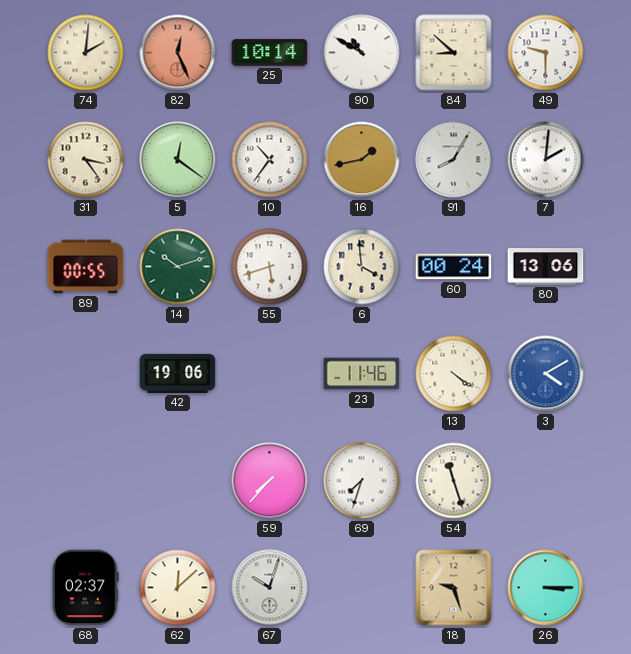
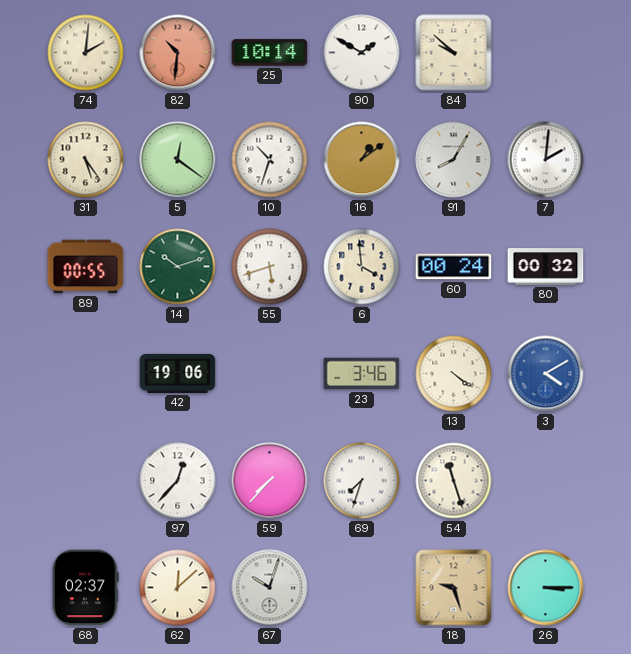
82: 12:26 -> 10:31 (178, 53)
90: 10:50 -> 1:50 (362, 53)
84: 8:52 -> 9:52 (454, 53)
49: 9:30 -> none (546, 53)
31: 3:24 -> 5:24 (86, 160)
10: 10:36 -> 10:33 (270, 160)
16: 1:43 -> 1:09 (362, 160)
80: 13:06 -> 00:32 (546, 267)
23: 11:46 -> 3:46 (362, 374)
97: none -> 12:37 (178, 481)
